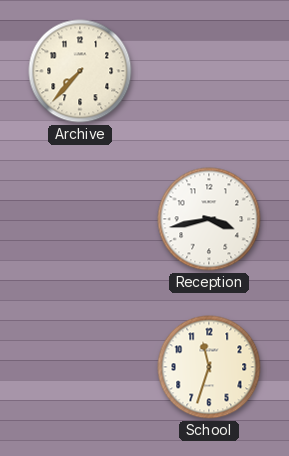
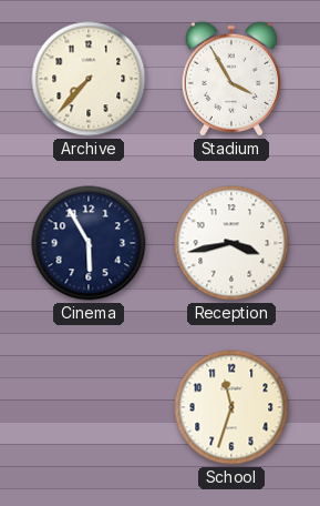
Stadium: none -> 3:55 (231, 79)
Cinema: none -> 5:55 (89, 243)
